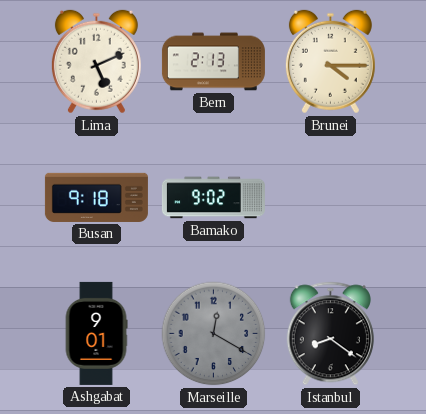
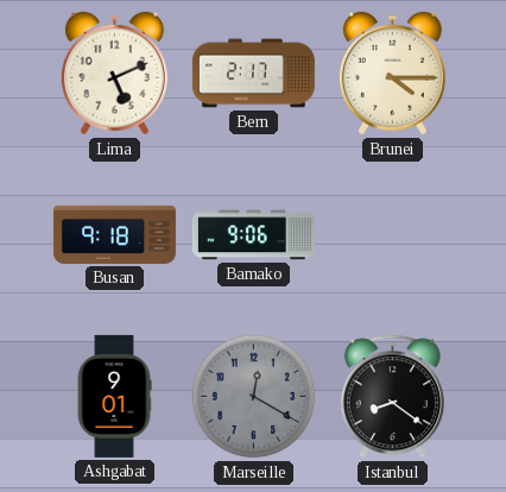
Bern: 2:13 -> 2:17 (253, 74)
Bamako: 9:02 -> 9:06 (253, 235)
